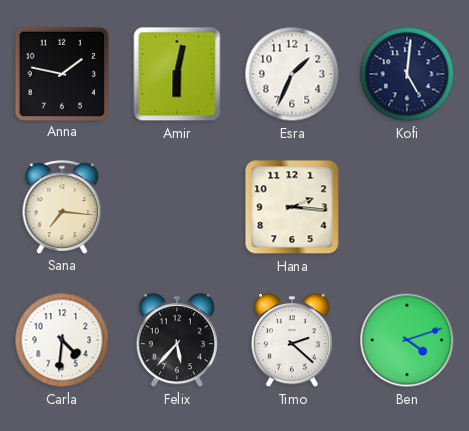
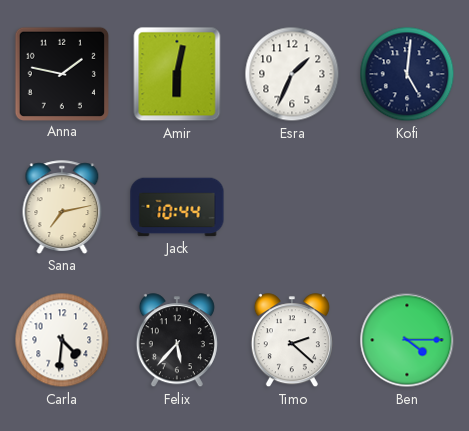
Sana: 7:16 -> 7:13 (62, 207)
Jack: none -> 10:44 (177, 207)
Hana: 2:16 -> none (292, 207)
Ben: 4:12 -> 4:15 (407, 340)
